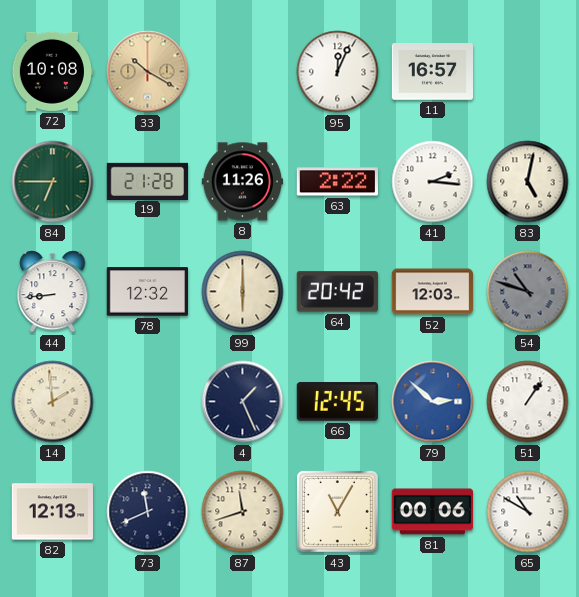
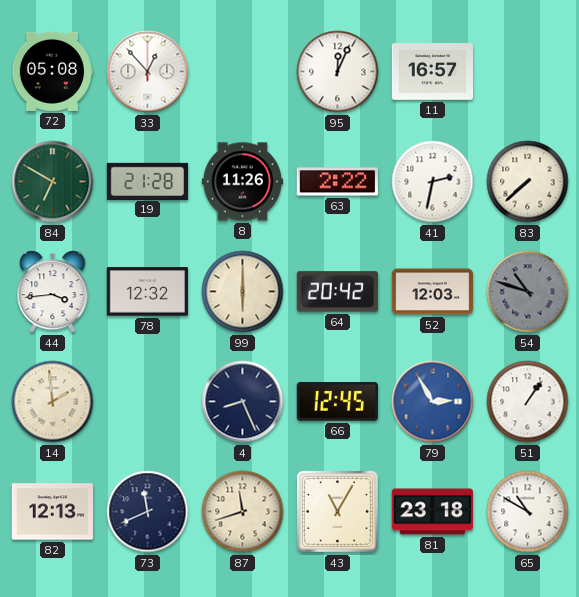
72: 10:08 -> 05:08 (52, 71)
33: 10:20 -> 12:53 (148, 72)
33 dial: champagne -> white (148, 72)
84: 6:45 -> 6:50 (53, 182)
41: 2:16 -> 2:32 (433, 182)
83: 5:02 -> 7:38 (528, 182)
44: 8:44 -> 3:44 (53, 292)
4: 1:26 -> 8:26 (243, 402)
79: 2:52 -> 2:55 (433, 402)
81: 00:06 -> 23:18 (432, 512)
